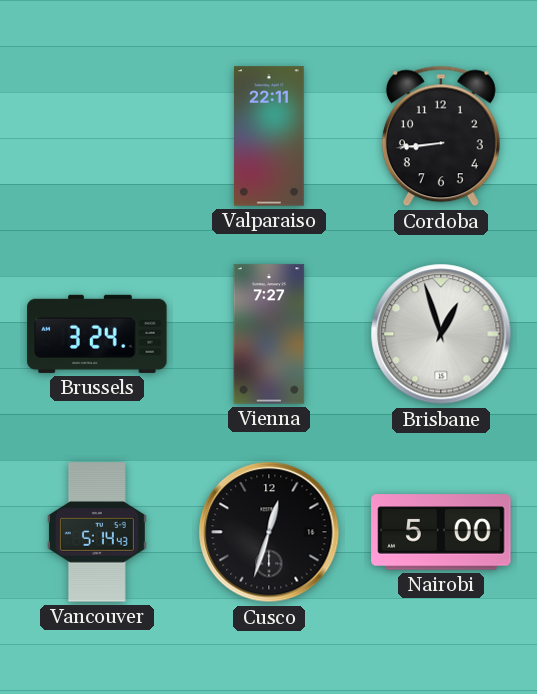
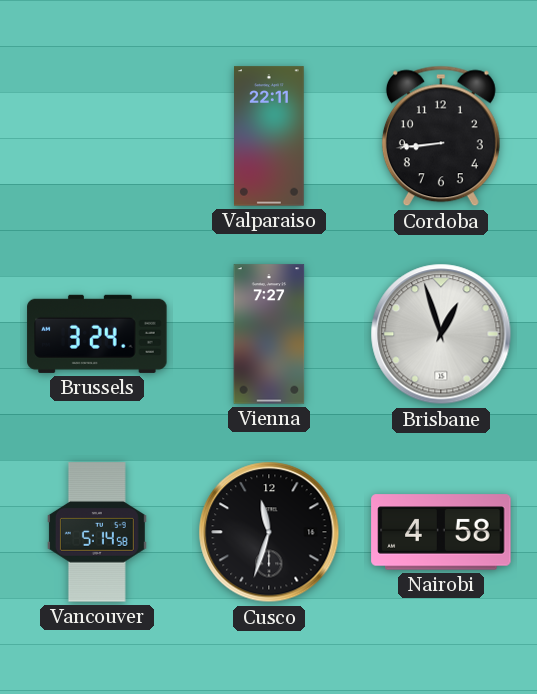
Vancouver: 5:14:43 -> 5:14:58 (97, 532)
Cusco: 12:33 -> 11:33 (269, 532)
Nairobi: 5:00 -> 4:58 (441, 532)
